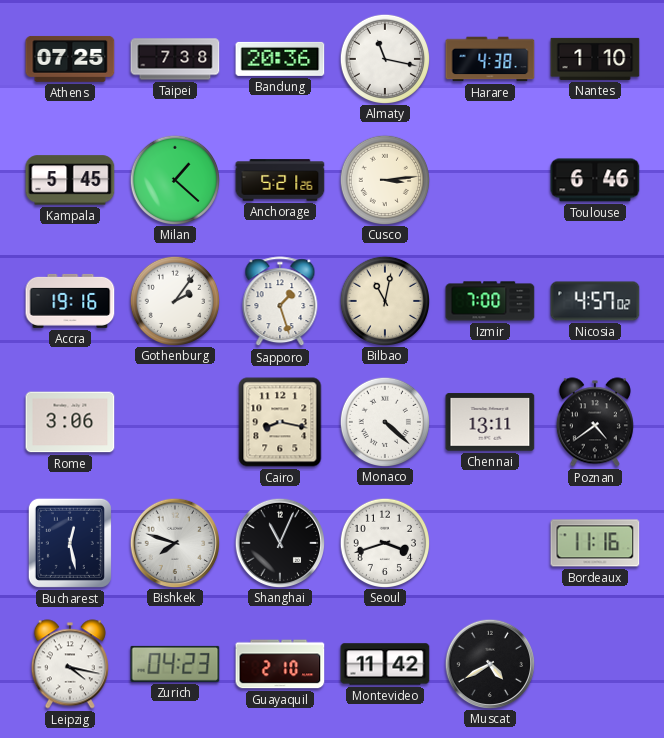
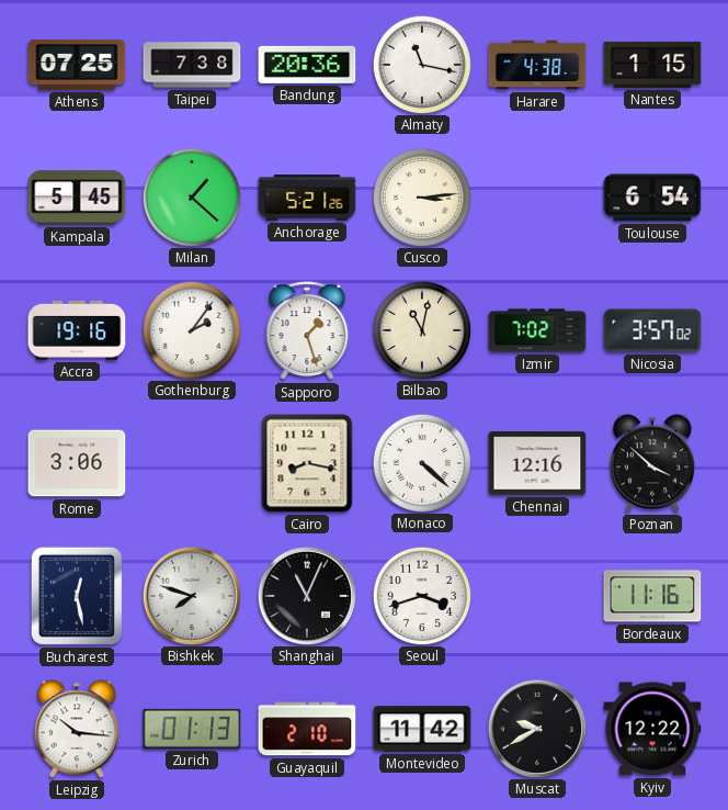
Nantes: 1:10 -> 1:15 (652, 65)
Toulouse: 6:46 -> 6:54 (652, 198)
Izmir: 7:00 -> 7:02 (537, 330)
Nicosia: 4:57 -> 3:57 (652, 330)
Chennai: 13:11 -> 12:16 (537, 463)
Poznan: 4:39 -> 3:52 (652, 463)
Leipzig: 4:17 -> 10:16 (77, 729)
Zurich: 04:23 -> 01:13 (192, 729)
Muscat: 4:40 -> 9:40 (536, 728)
Kyiv: none -> 12:22 (652, 729)
